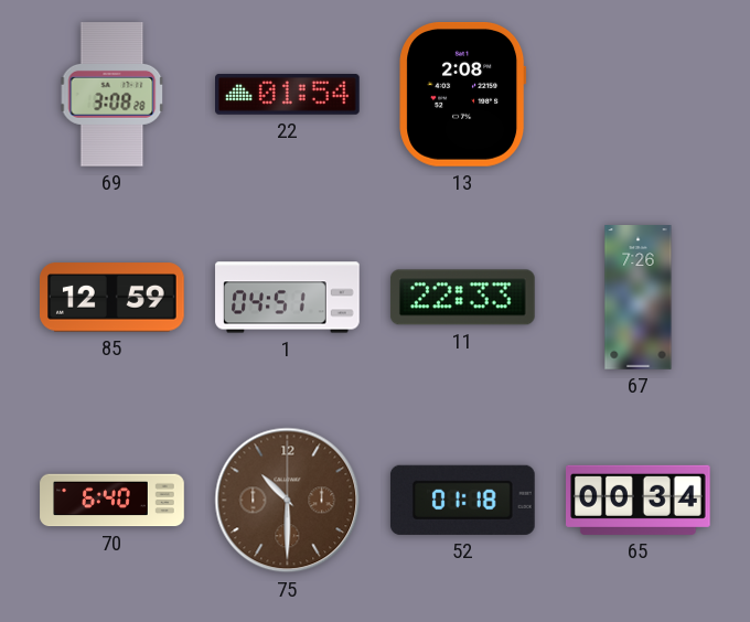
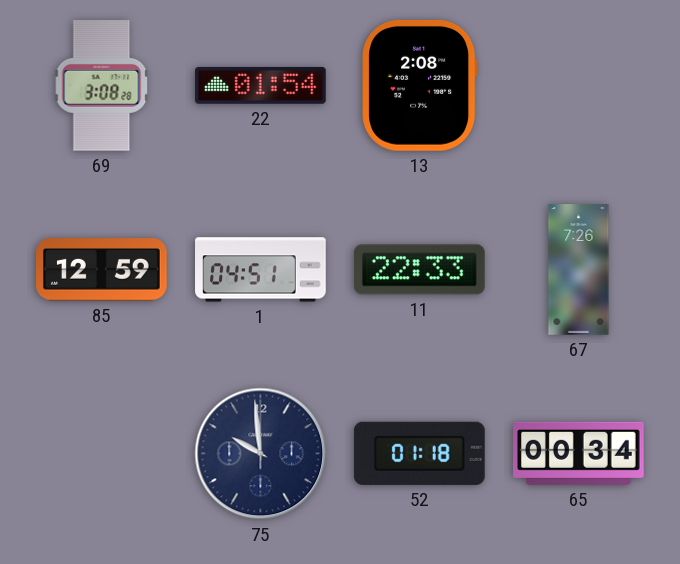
70: 6:40 -> none (113, 501)
75: 10:30 -> 9:59 (261, 454)
75 dial: brown -> navy (261, 454)
